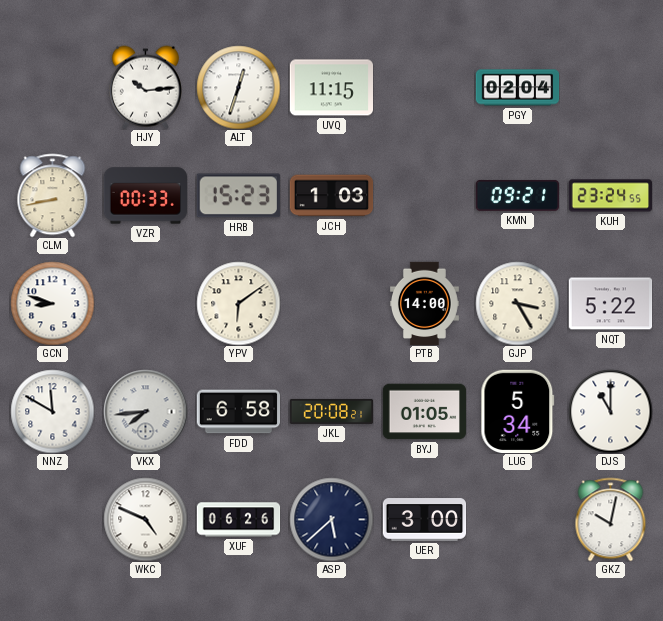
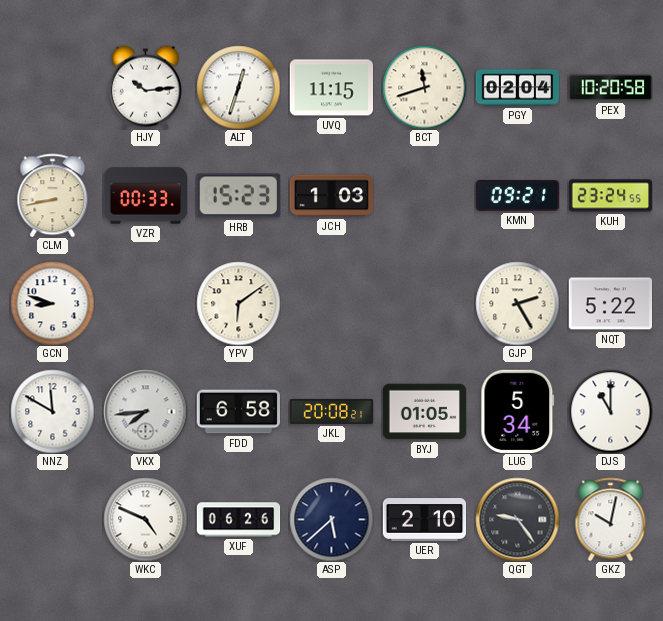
BCT: none -> 11:42 (424, 87)
PEX: none -> 10:20 (610, 88)
PTB: 14:00 -> none (424, 303)
GJP: 3:25 -> 2:25 (517, 303)
UER: 3:00 -> 2:10 (424, 520)
QGT: none -> 9:24 (517, 519)
